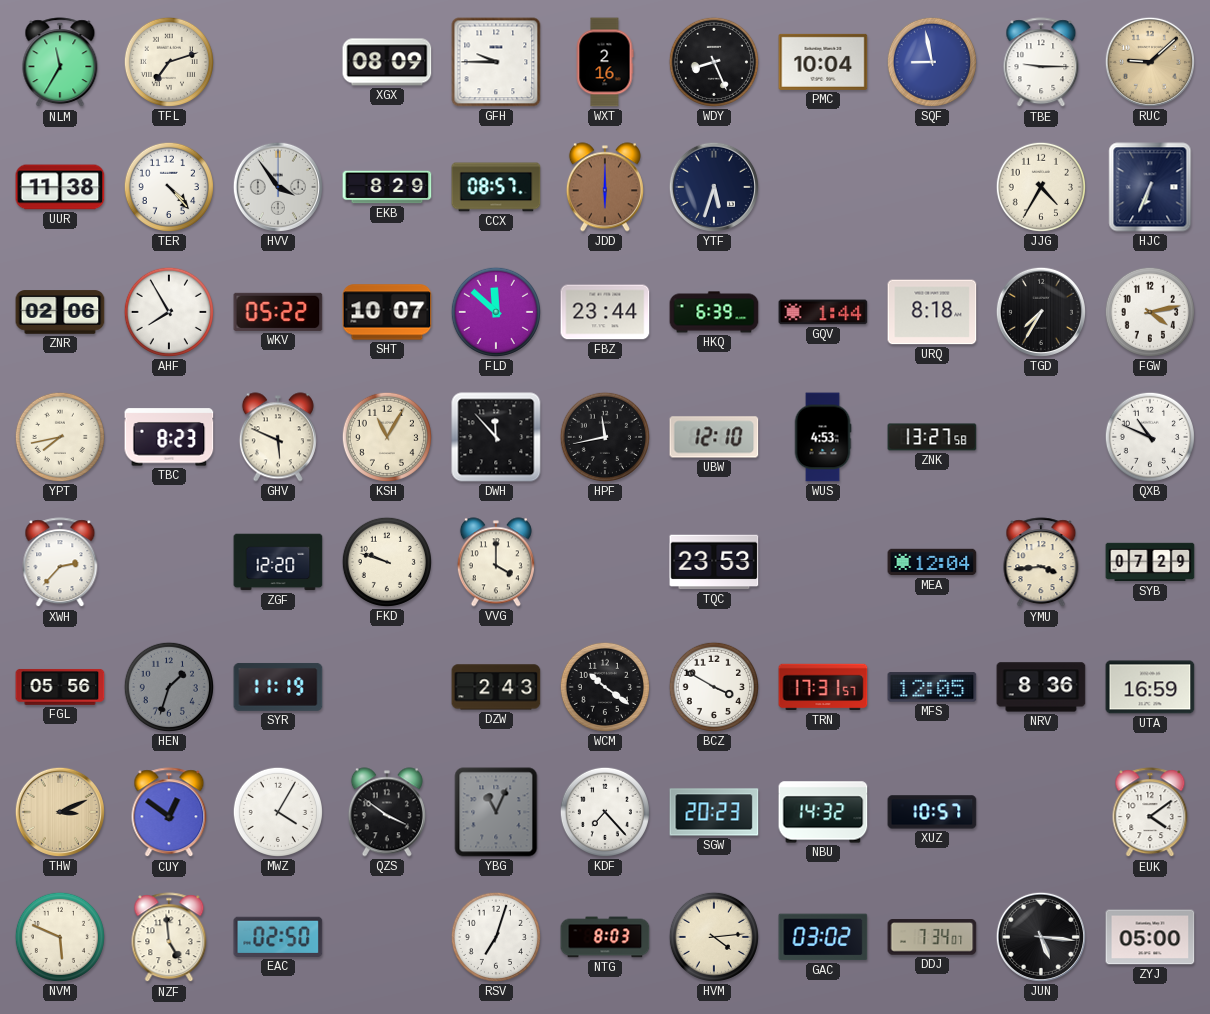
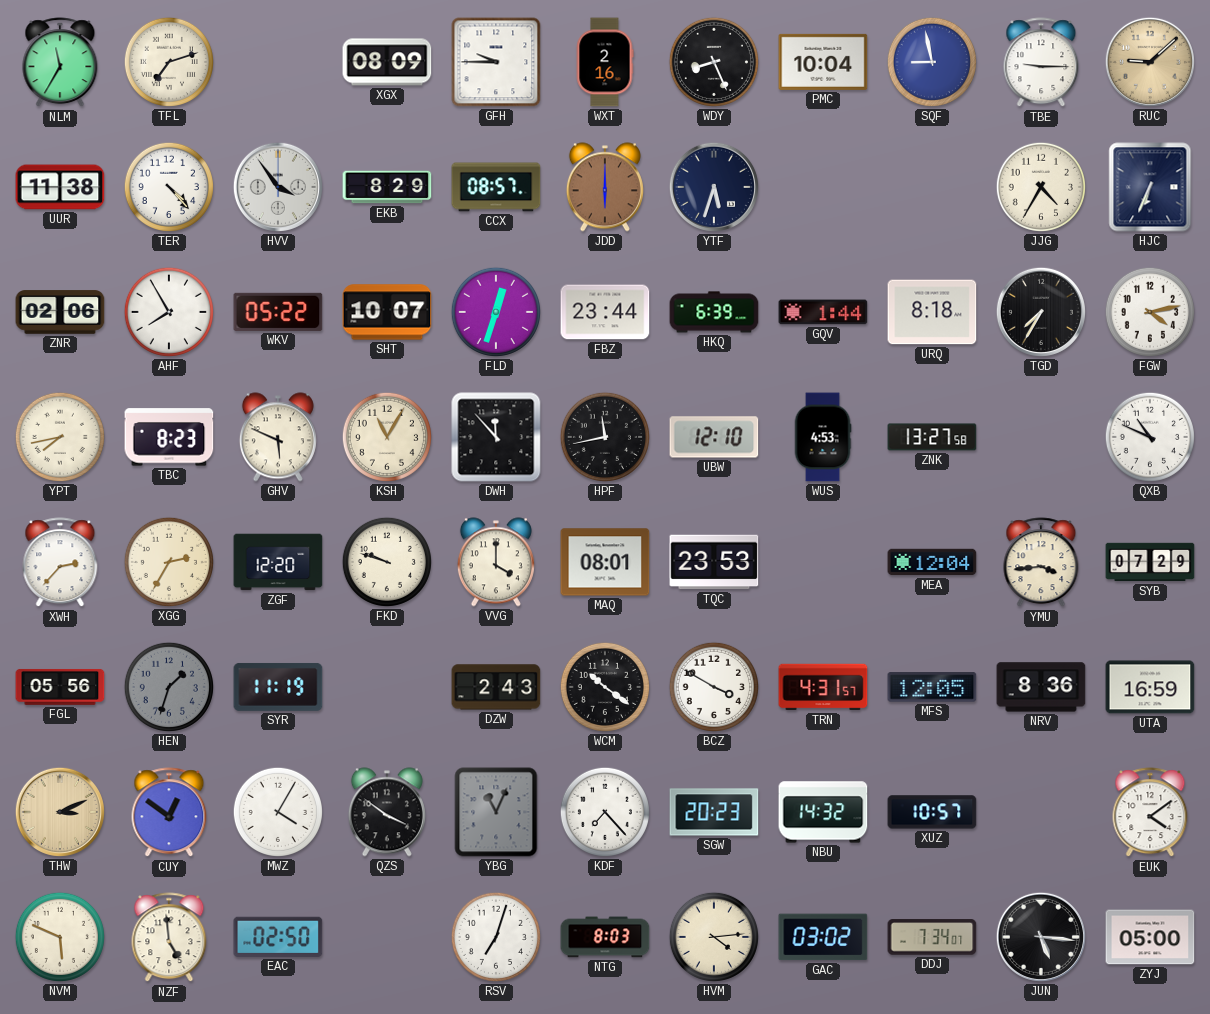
FLD: 11:52 -> 12:33 (496, 312)
XGG: none -> 2:35 (169, 562)
MAQ: none -> 08:01 (605, 562)
TRN: 17:31 -> 4:31 (823, 687)
